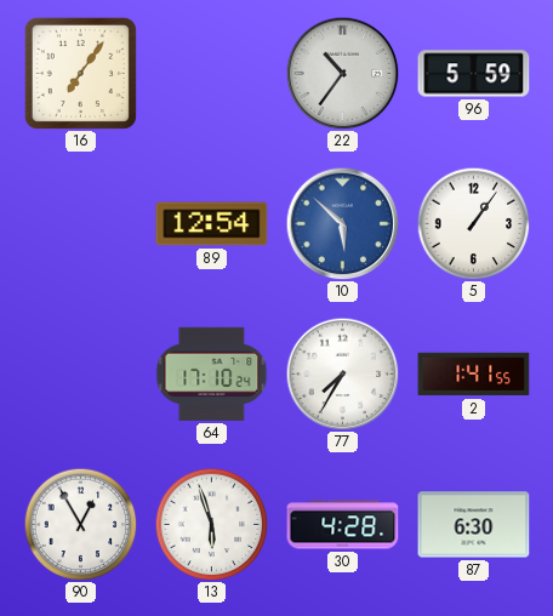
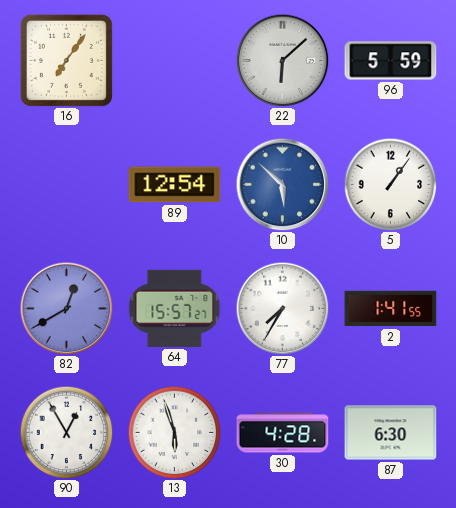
22: 10:36 -> 6:08 (282, 60)
82: none -> 12:40 (66, 308)
64: 17:10 -> 15:57 (175, 308)
